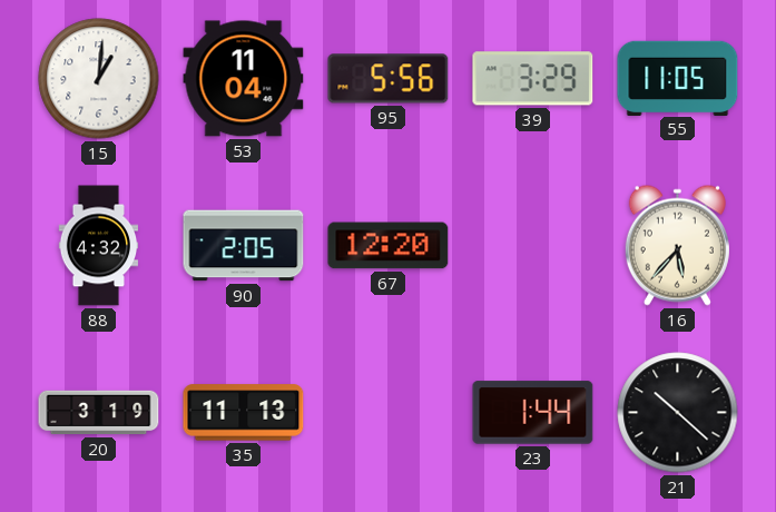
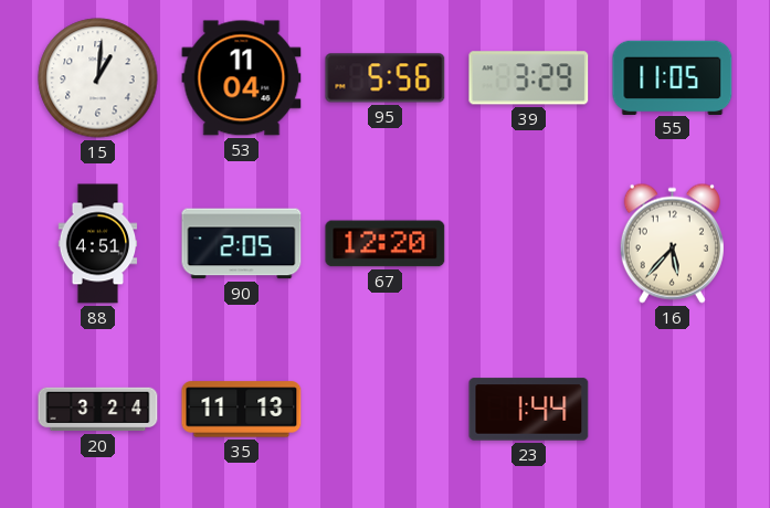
88: 4:32 -> 4:51 (98, 244)
20: 3:19 -> 3:24 (98, 410)
21: 10:22 -> none (678, 413)
